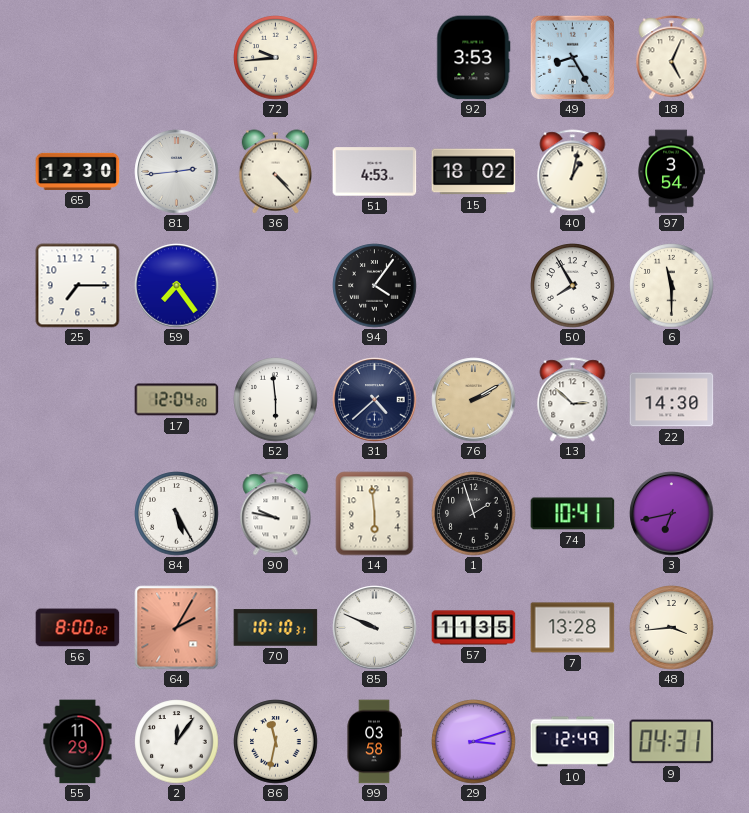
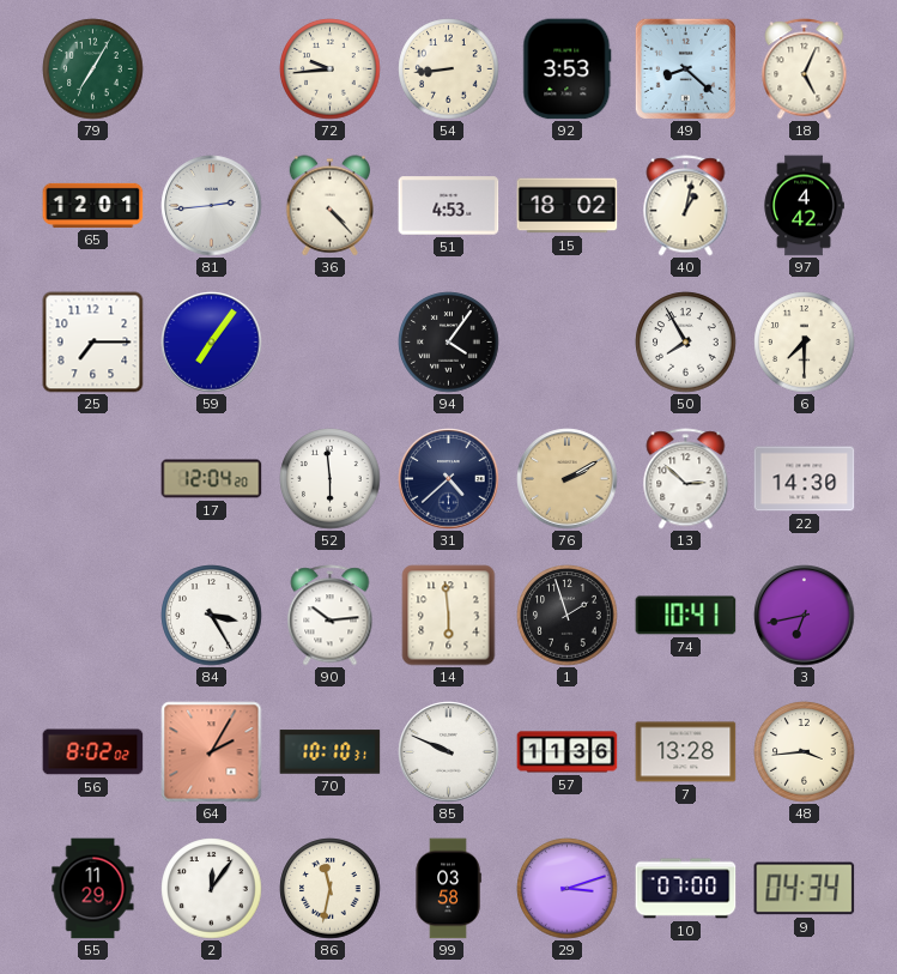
79: none -> 7:05 (93, 69)
54: none -> 8:44 (449, 69)
49: 8:25 -> 8:22 (685, 68)
65: 12:30 -> 12:01 (93, 205)
97: 3:54 -> 4:42 (804, 206)
59: 7:24 -> 7:06 (212, 343)
6: 11:30 -> 7:30 (805, 343)
84: 5:25 -> 3:25 (212, 616)
90: 9:47 -> 10:14 (331, 616)
56: 8:00 -> 8:02 (93, 752)
57: 11:35 -> 11:36 (568, 752)
10: 12:49 -> 07:00 (686, 889)
9: 04:31 -> 04:34 (805, 889)
